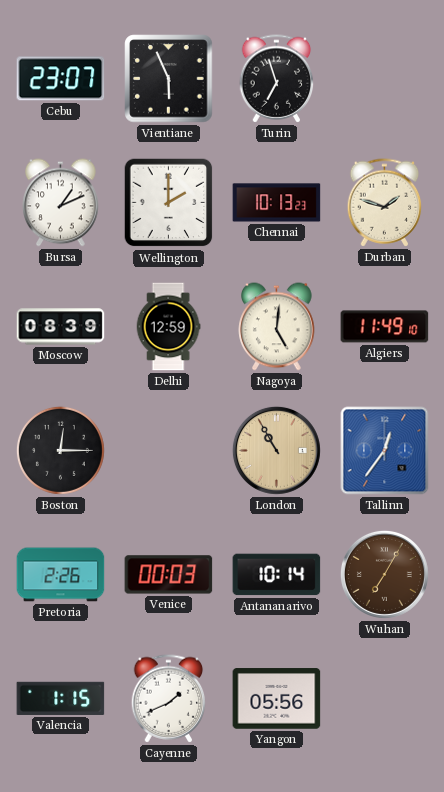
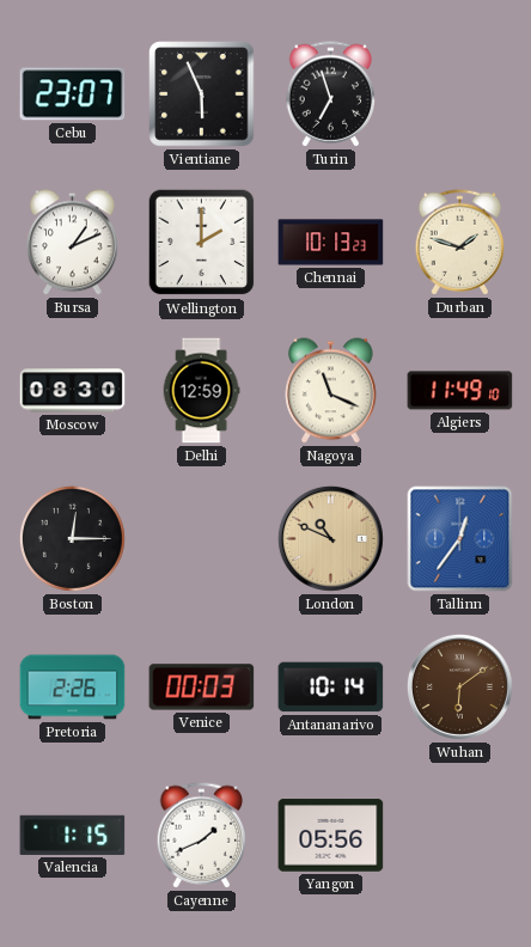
Moscow: 08:39 -> 08:30 (73, 391)
Nagoya: 5:01 -> 11:19 (331, 391)
London: 10:55 -> 10:49 (330, 538)
Wuhan: 7:05 -> 6:09 (459, 686)
